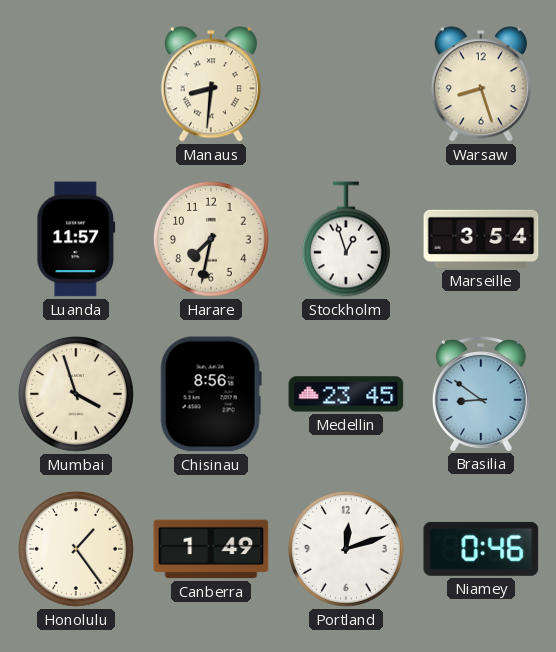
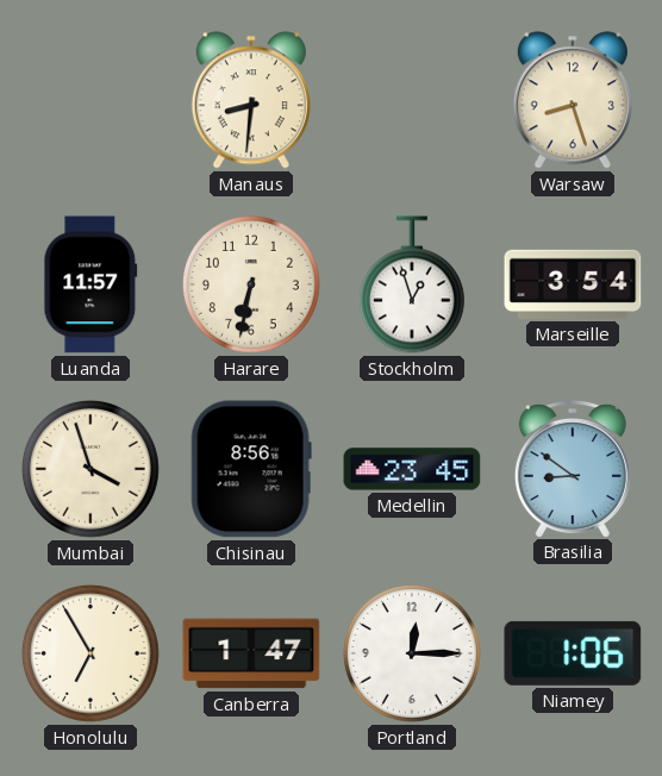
Harare: 7:32 -> 6:32 (252, 286)
Honolulu: 1:24 -> 6:55 (92, 655)
Canberra: 1:49 -> 1:47 (251, 653)
Portland: 12:12 -> 12:15 (413, 655)
Niamey: 0:46 -> 1:06 (573, 653)
